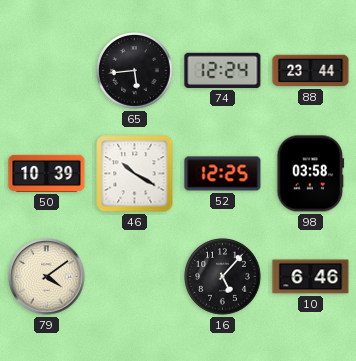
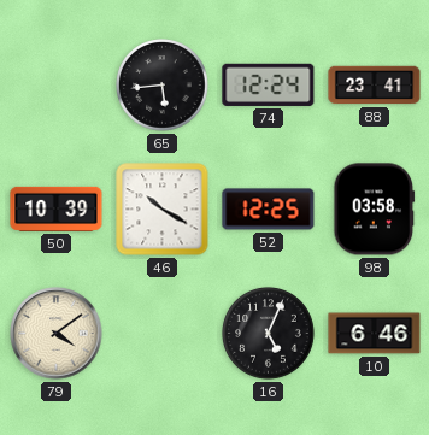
88: 23:44 -> 23:41 (375, 86)
16: 5:07 -> 5:04 (269, 334)
